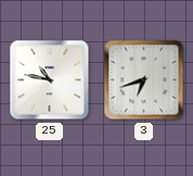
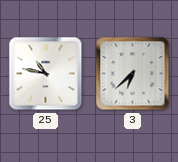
3: 6:42 -> 6:38 (133, 74)
